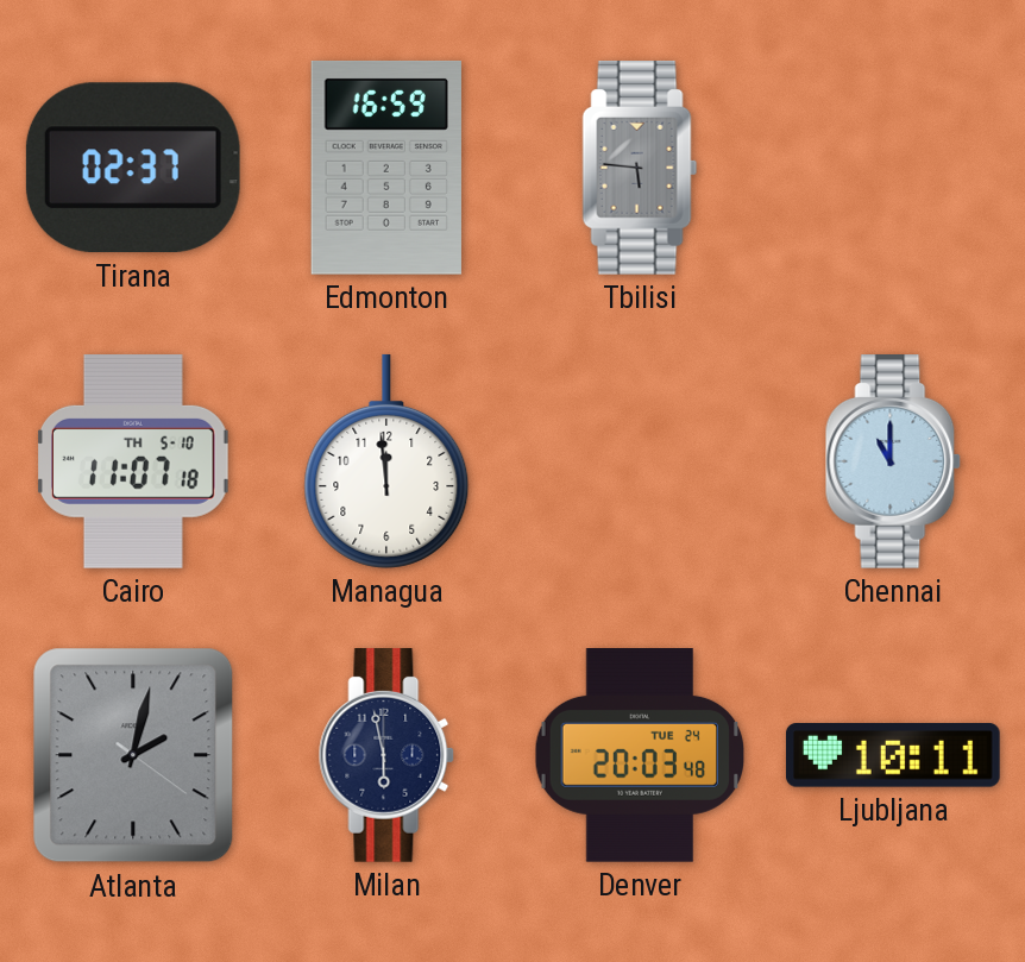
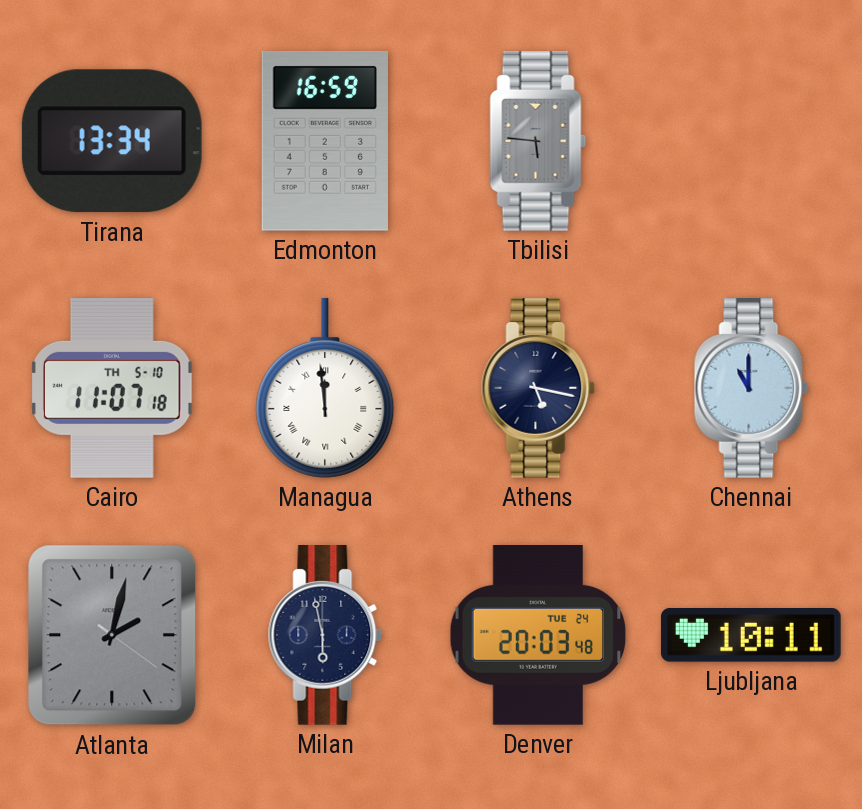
Tirana: 02:37 -> 13:34 (112, 141)
Managua numerals: Arabic -> Roman (325, 388)
Athens: none -> 5:17 (538, 389)
